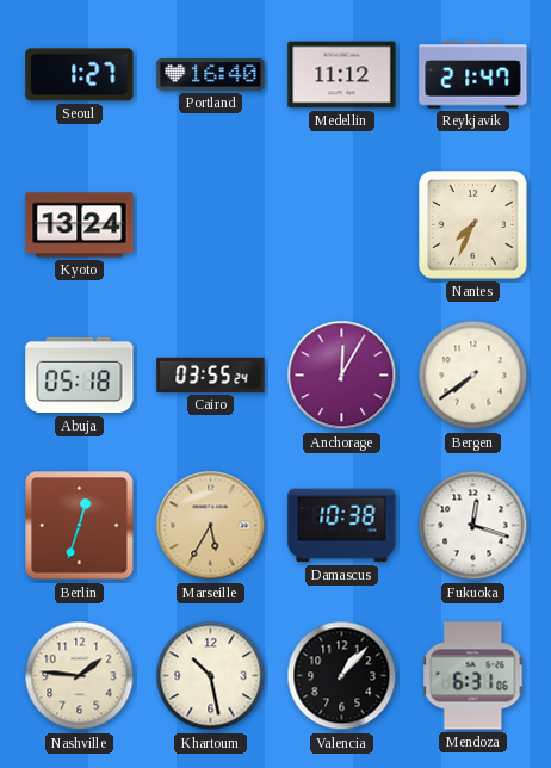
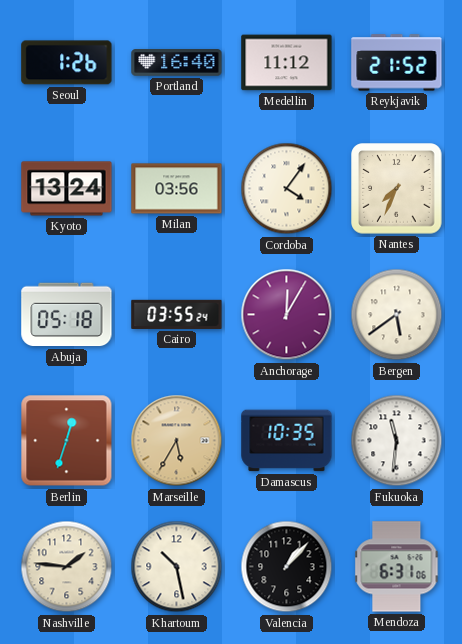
Seoul: 1:27 -> 1:26 (67, 63)
Reykjavik: 21:47 -> 21:52 (397, 63)
Milan: none -> 03:56 (177, 189)
Cordoba: none -> 4:06 (287, 189)
Bergen: 7:39 -> 5:39 (397, 315)
Damascus: 10:38 -> 10:35 (287, 441)
Fukuoka: 12:18 -> 11:31 (397, 441)
